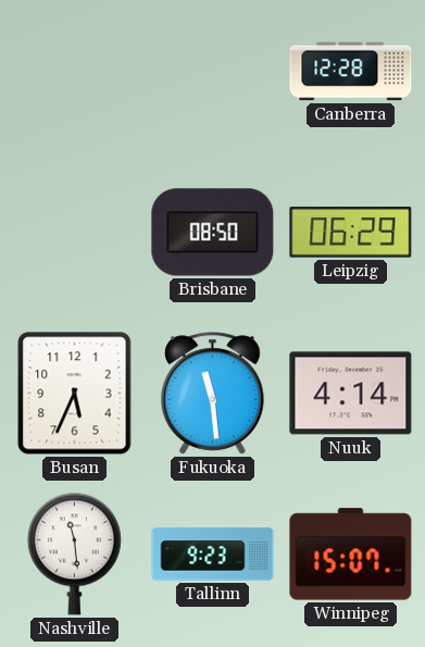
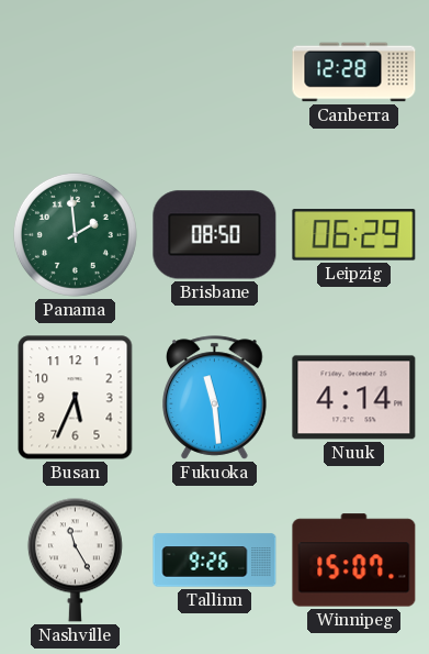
Panama: none -> 1:59 (75, 234)
Nashville: 11:29 -> 11:25 (75, 559)
Tallinn: 9:23 -> 9:26 (215, 561)
